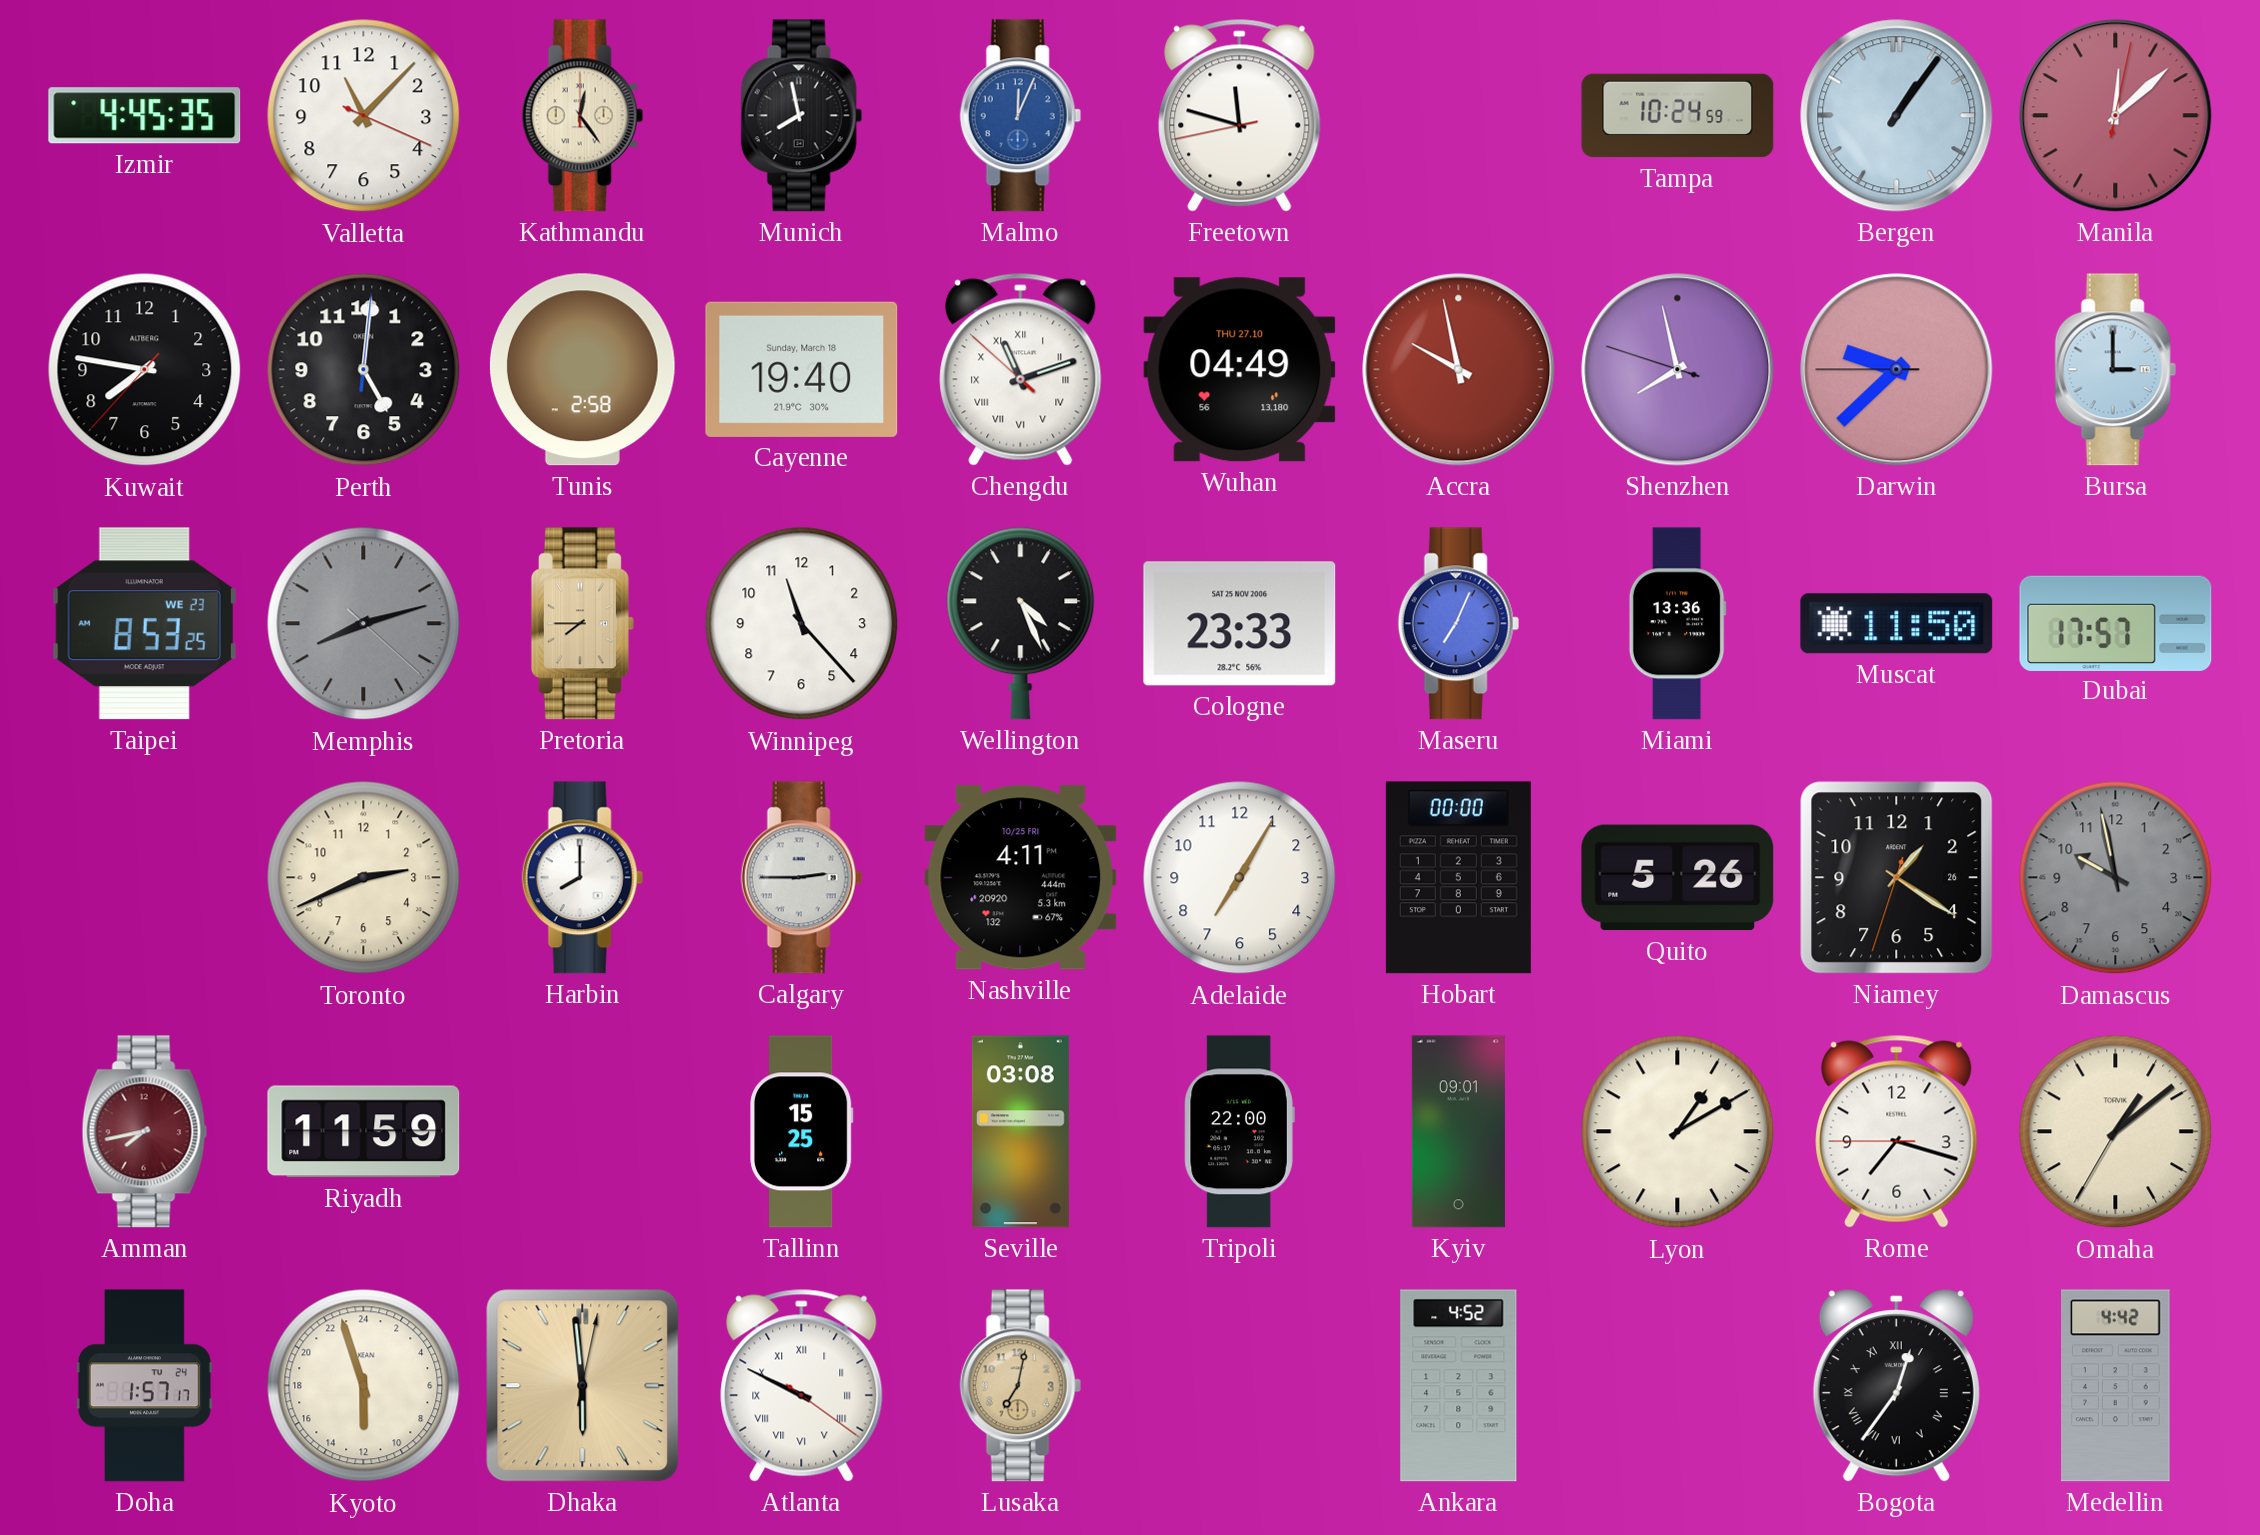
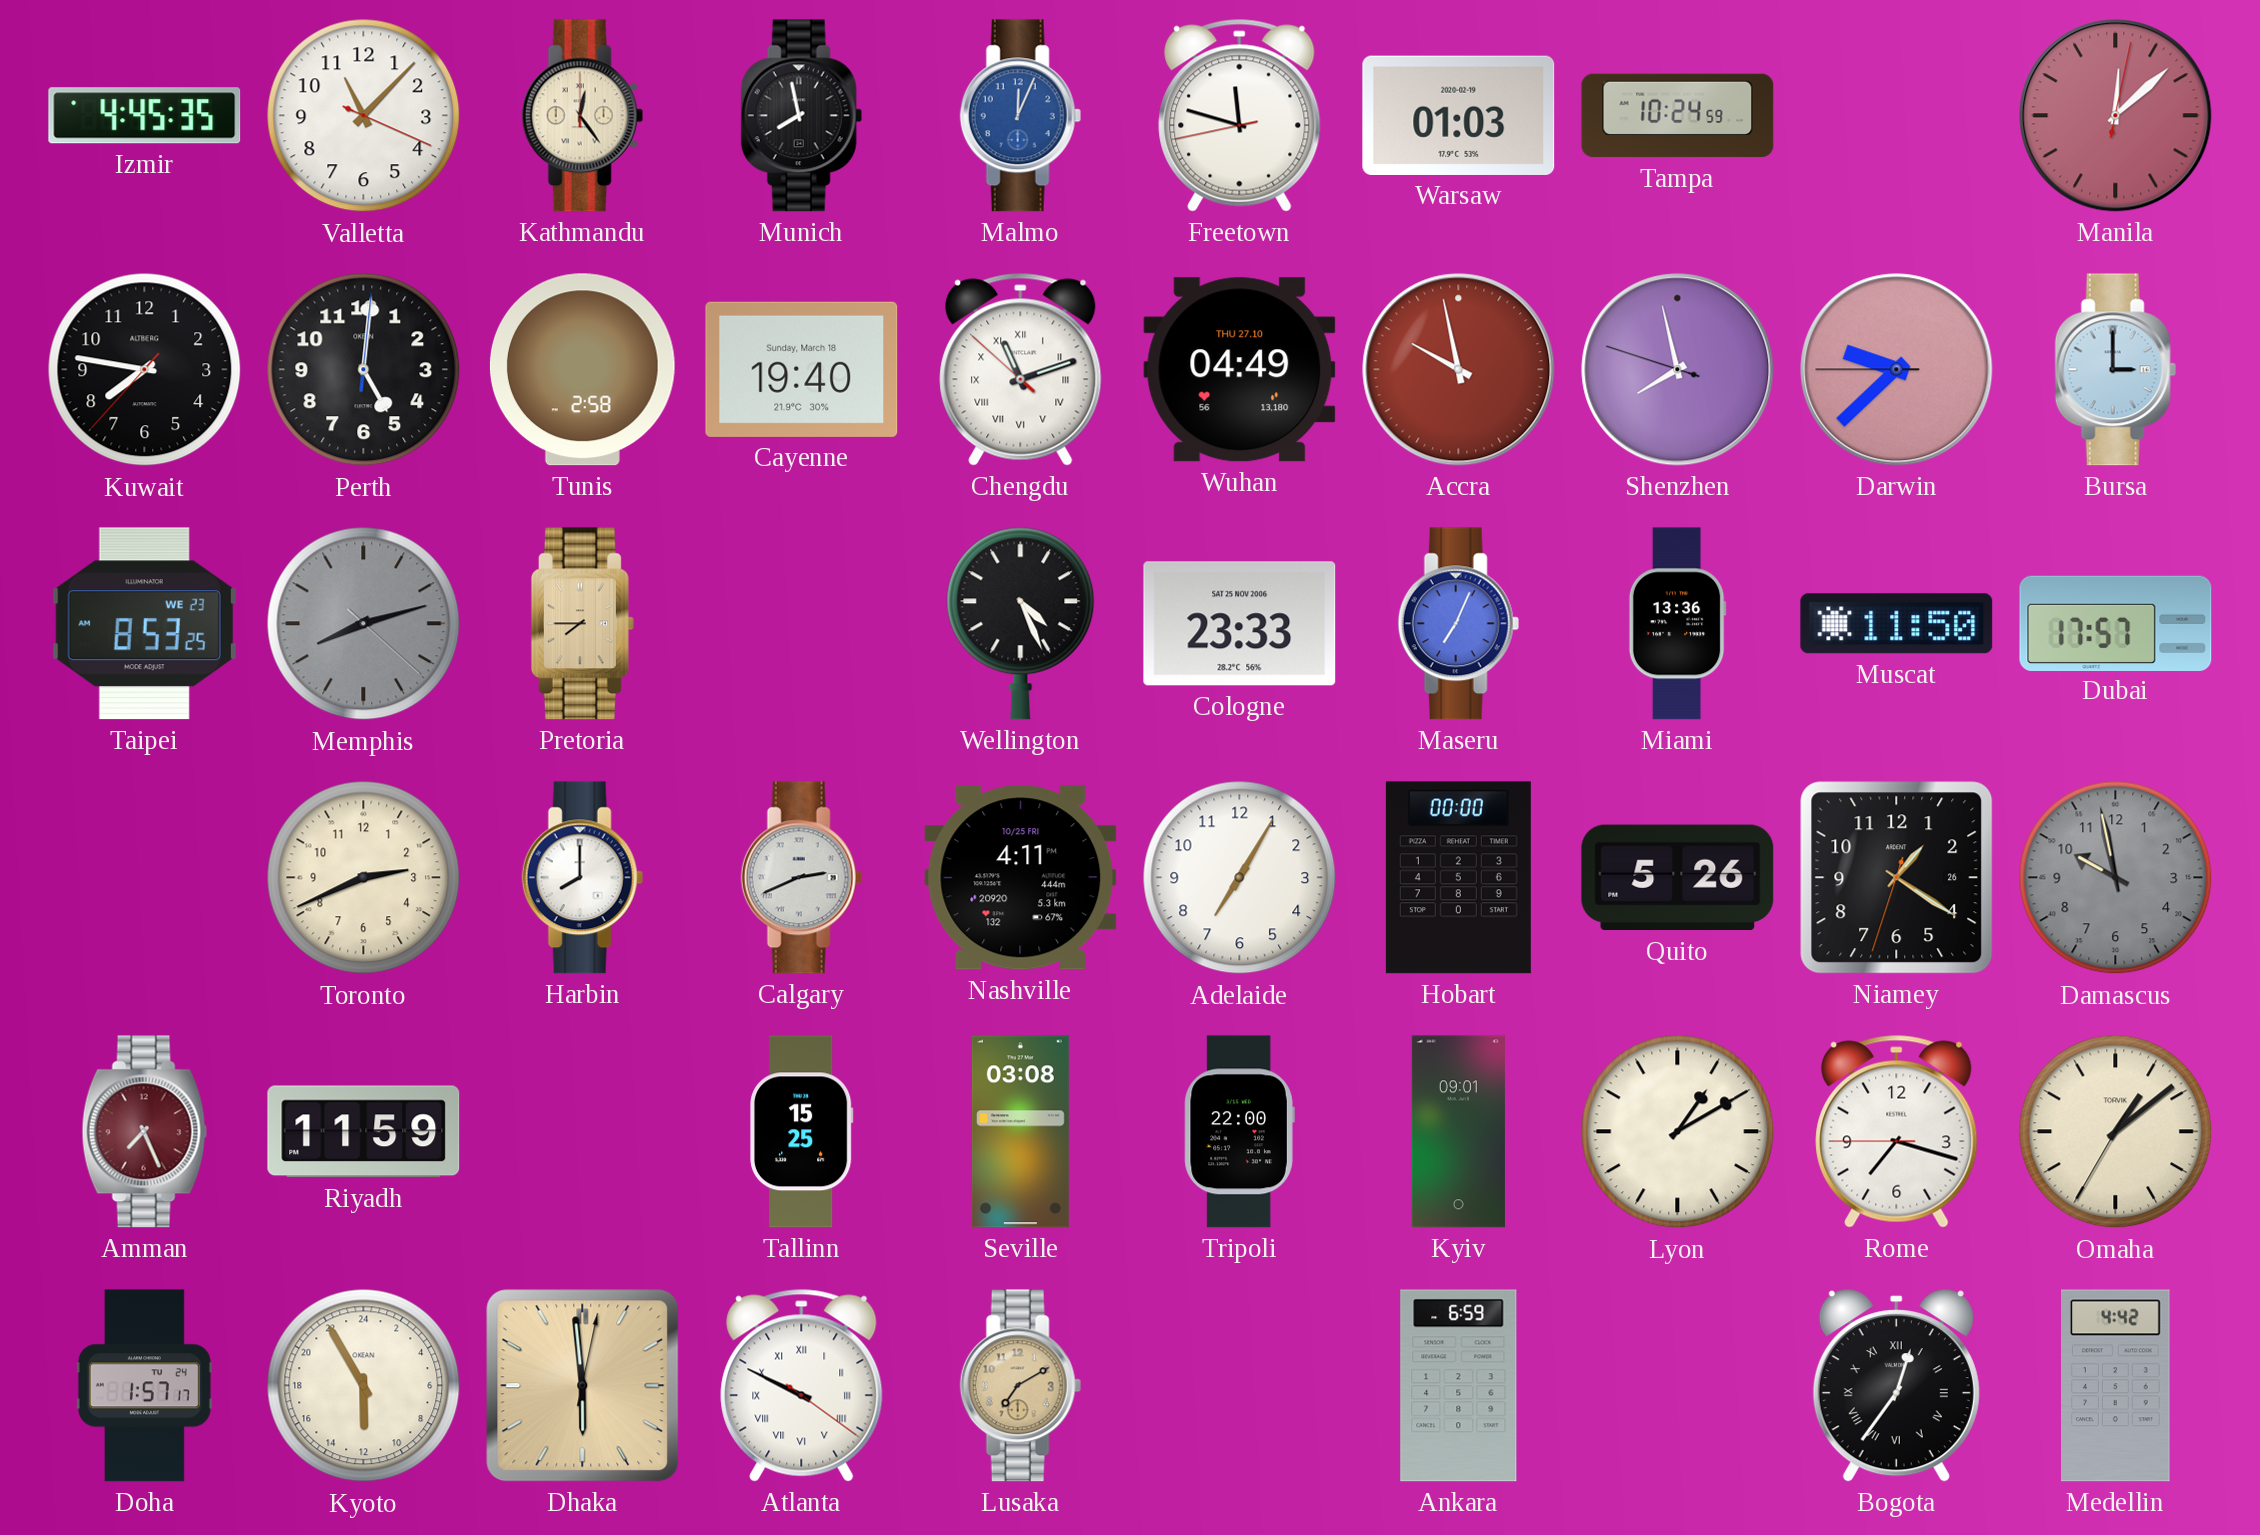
Warsaw: none -> 01:03 (1459, 115)
Bergen: 1:06 -> none (1897, 116)
Winnipeg: 11:23 -> none (802, 624)
Calgary: 2:45 -> 2:41 (801, 878)
Amman: 7:43 -> 7:26 (144, 1132)
Kyoto: 11:57 -> 11:55 (364, 1386)
Lusaka: 7:02 -> 7:10 (1020, 1386)
Ankara: 4:52 -> 6:59 (1459, 1386)
